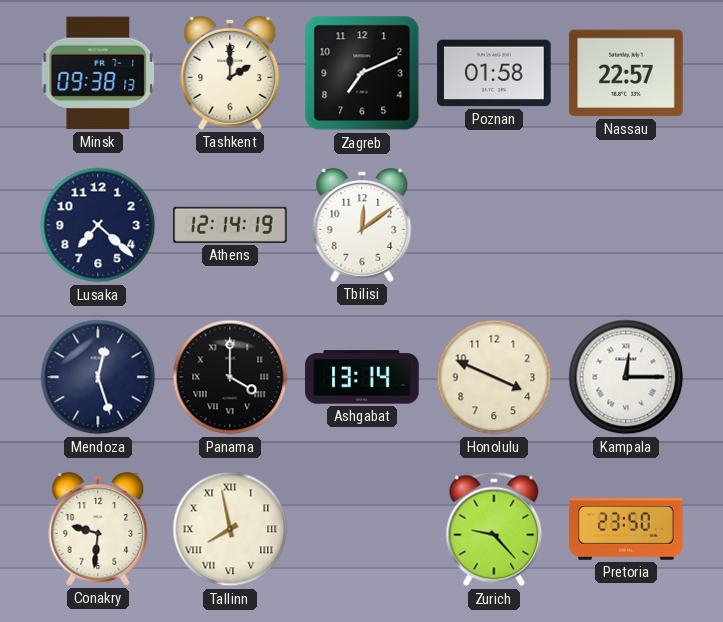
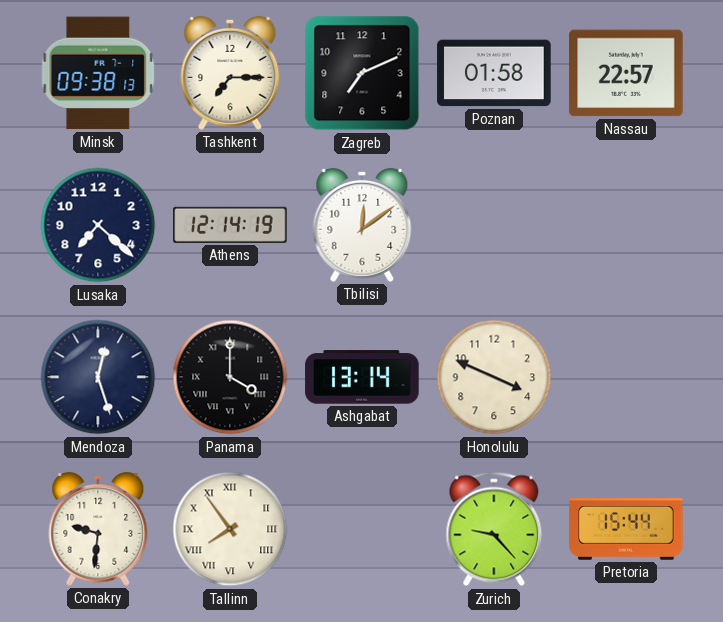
Tashkent: 2:00 -> 7:15 (230, 73)
Kampala: 12:15 -> none (626, 377)
Tallinn: 7:58 -> 7:54 (230, 529)
Pretoria: 23:50 -> 15:44 (626, 529)
